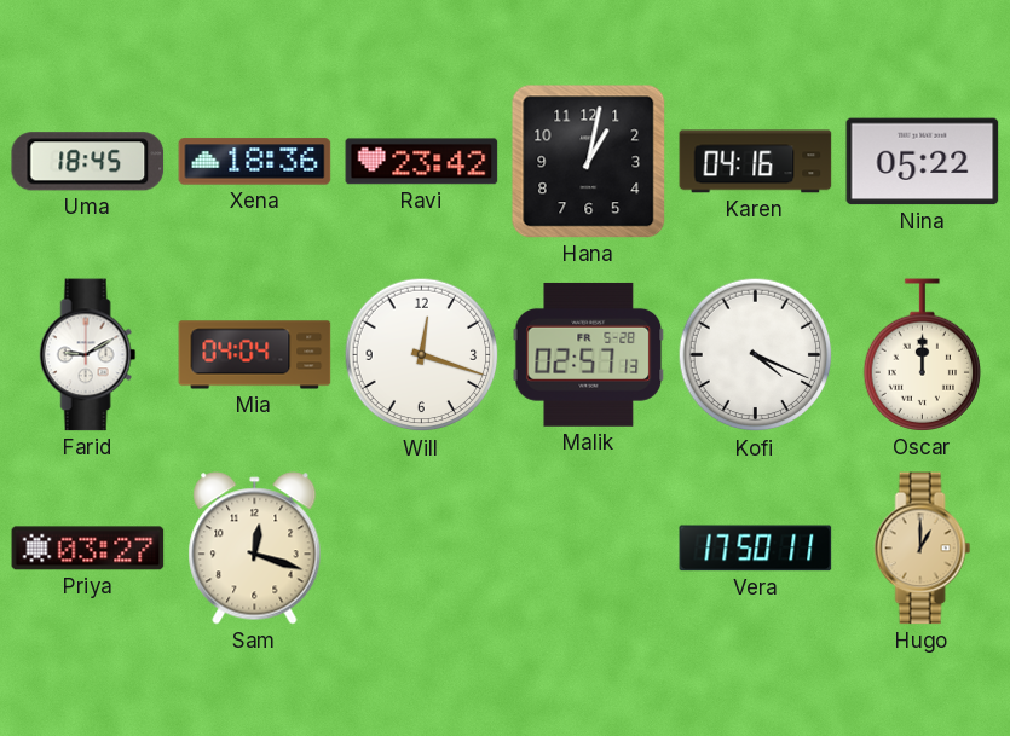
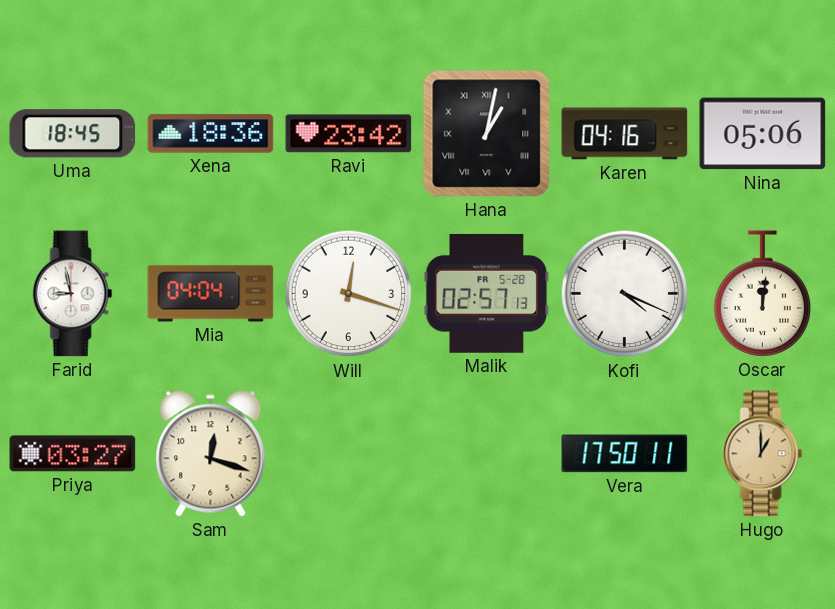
Hana numerals: Arabic -> Roman (487, 134)
Nina: 05:22 -> 05:06 (763, 134)
Farid: 9:10 -> 8:58 (73, 294)
Oscar: 12:00 -> 12:01 (763, 294)
